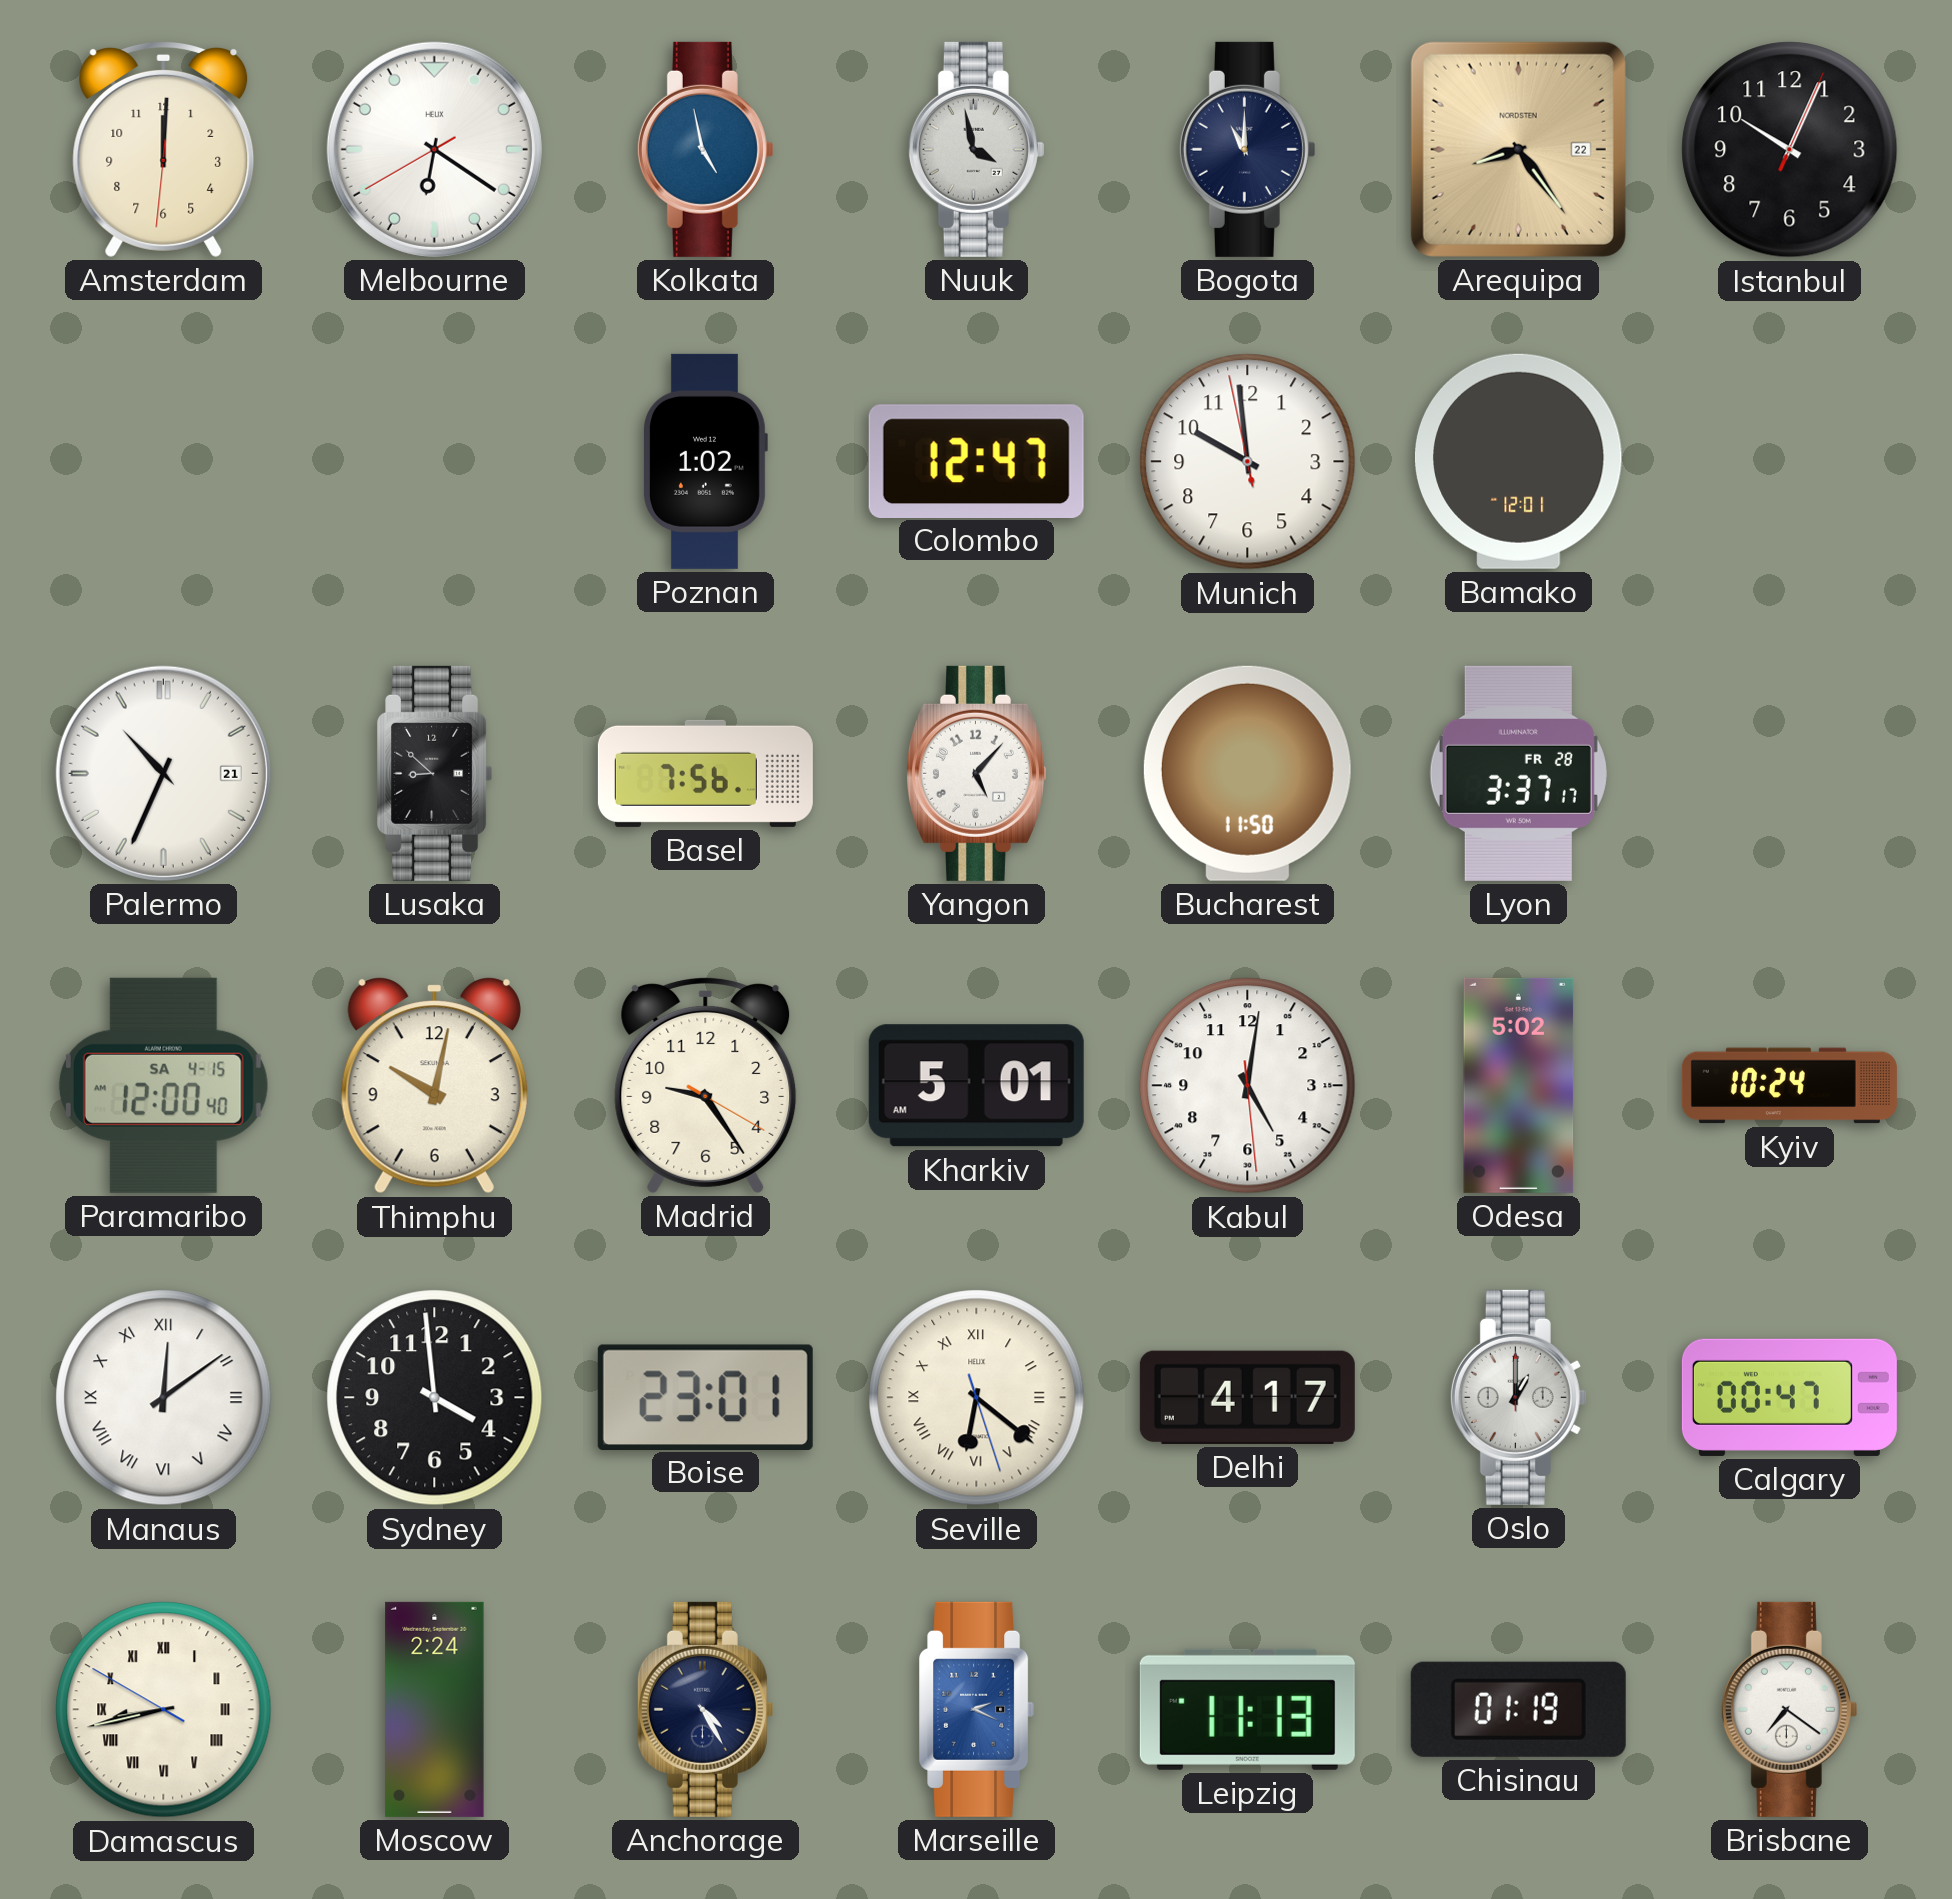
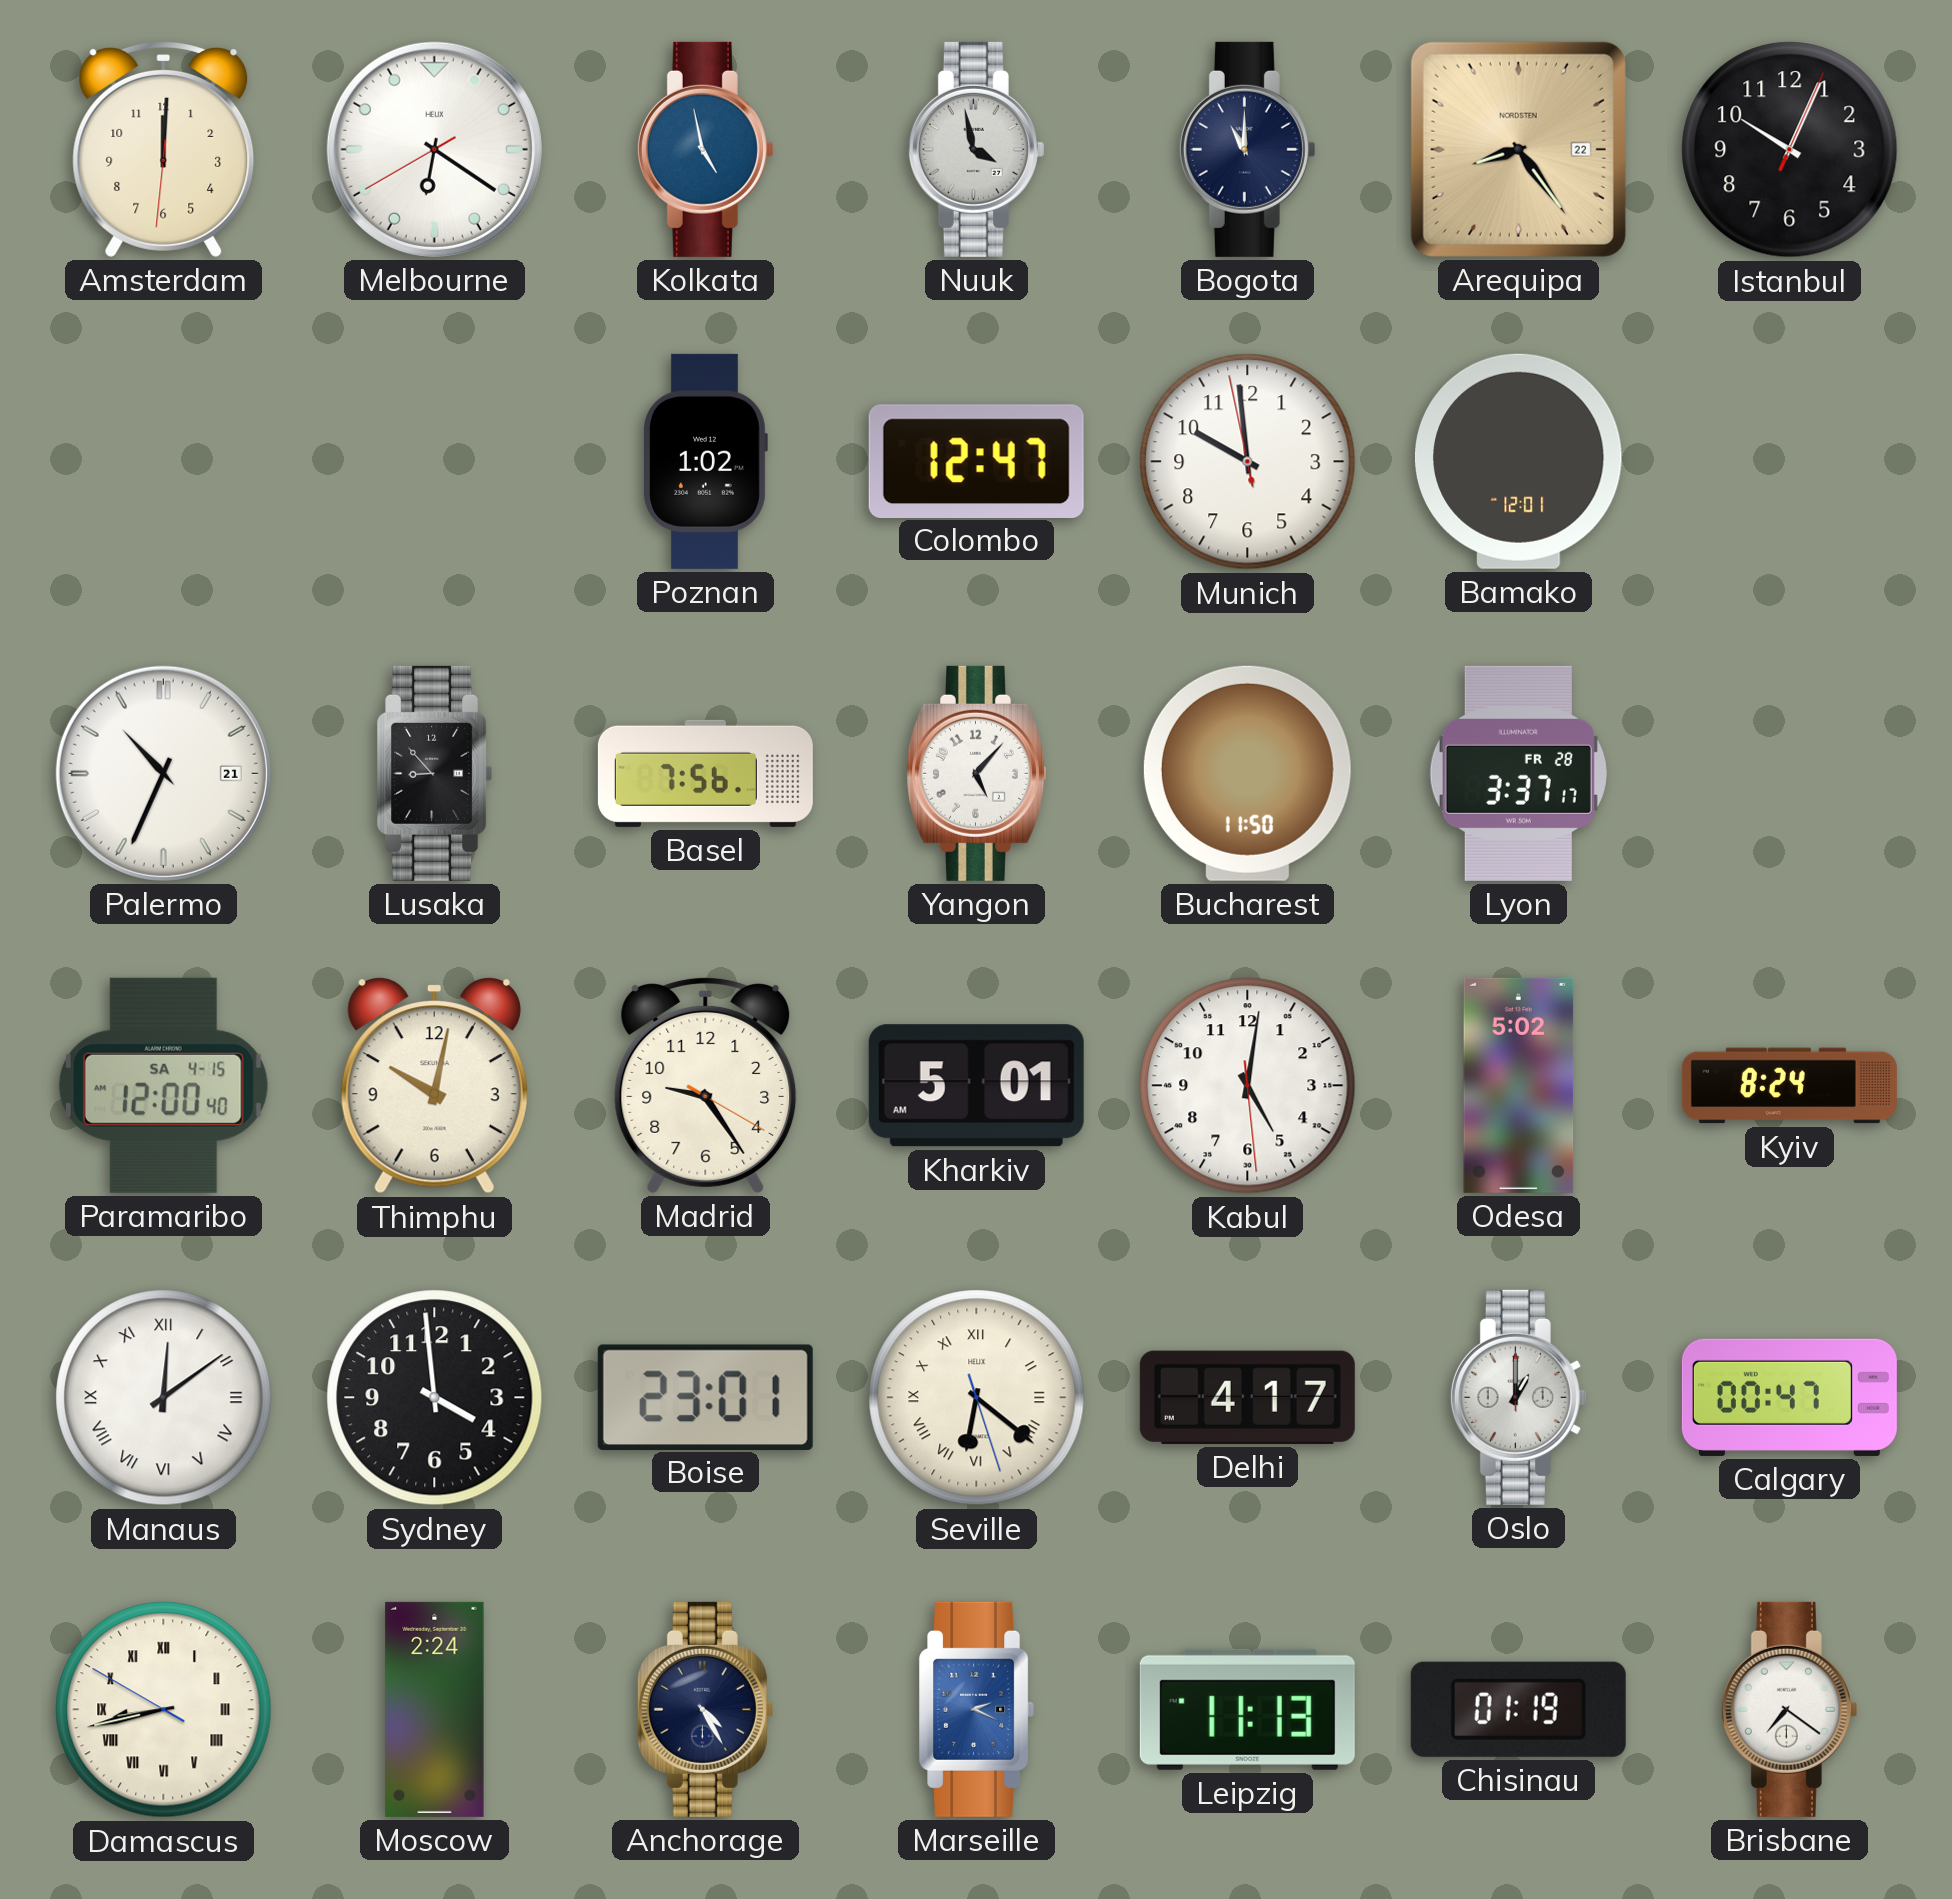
Lusaka: 8:52 -> 8:53 (435, 773)
Kyiv: 10:24 -> 8:24 (1789, 1086)
